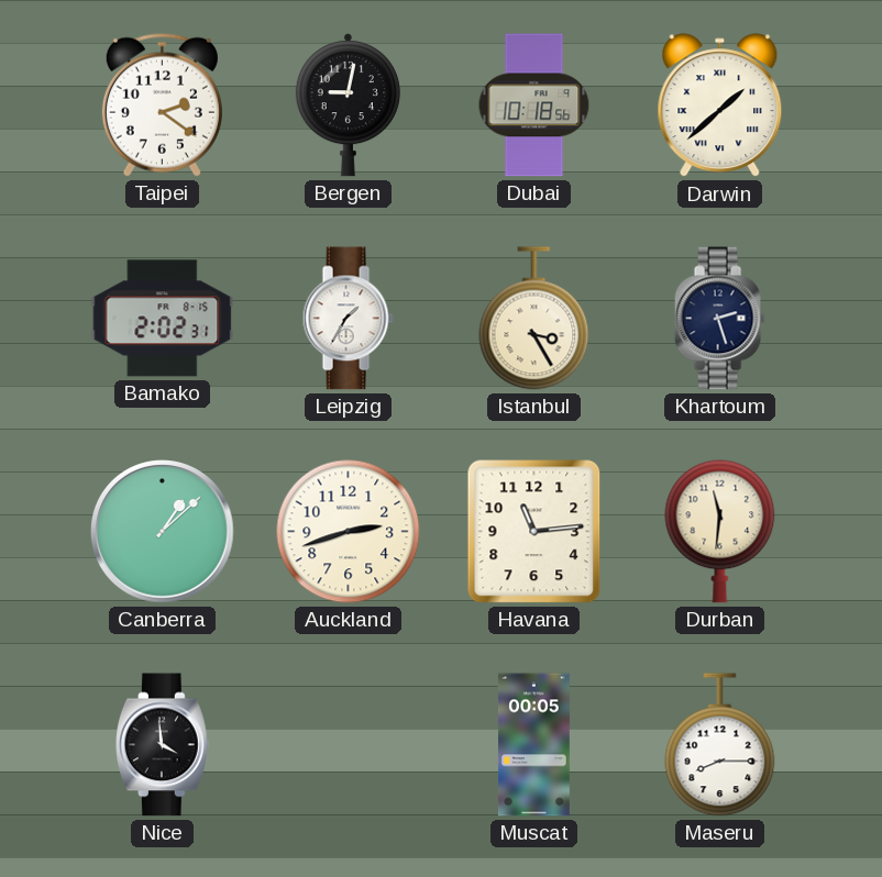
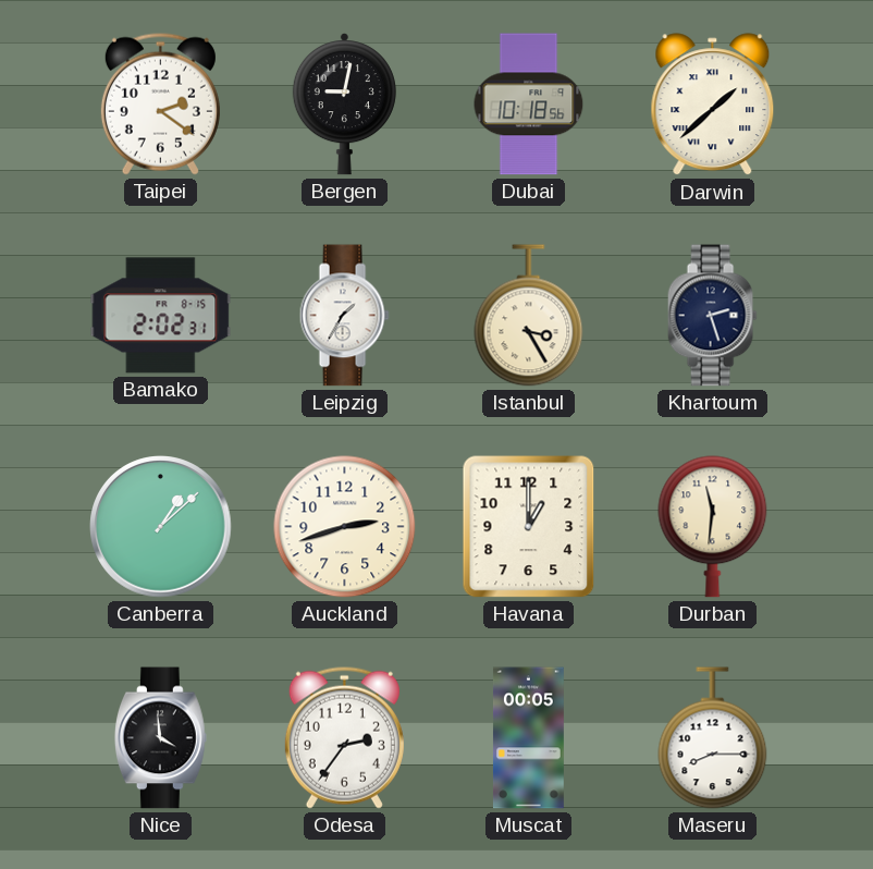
Havana: 11:14 -> 1:00 (529, 527)
Odesa: none -> 2:36 (344, 737)
